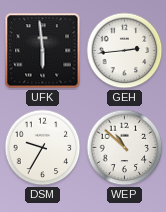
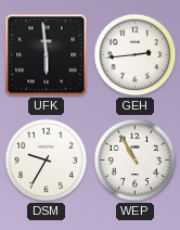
WEP: 10:52 -> 10:55 (136, 161)
